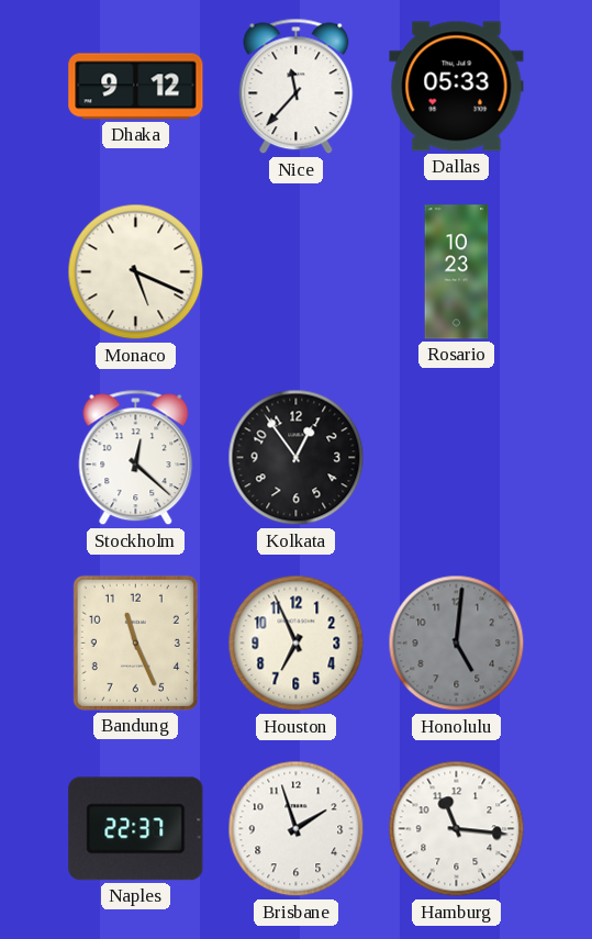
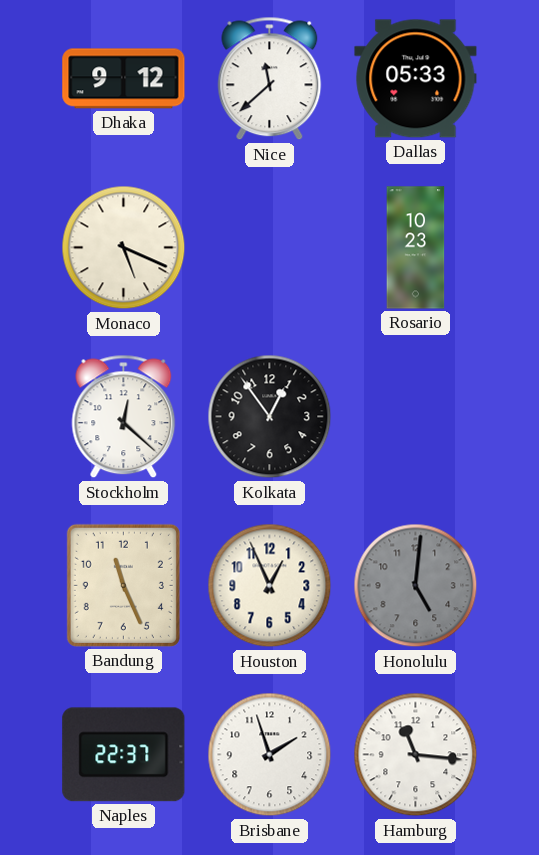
Nice: 11:37 -> 11:38 (270, 79)
Houston: 6:56 -> 12:56 (270, 586)
